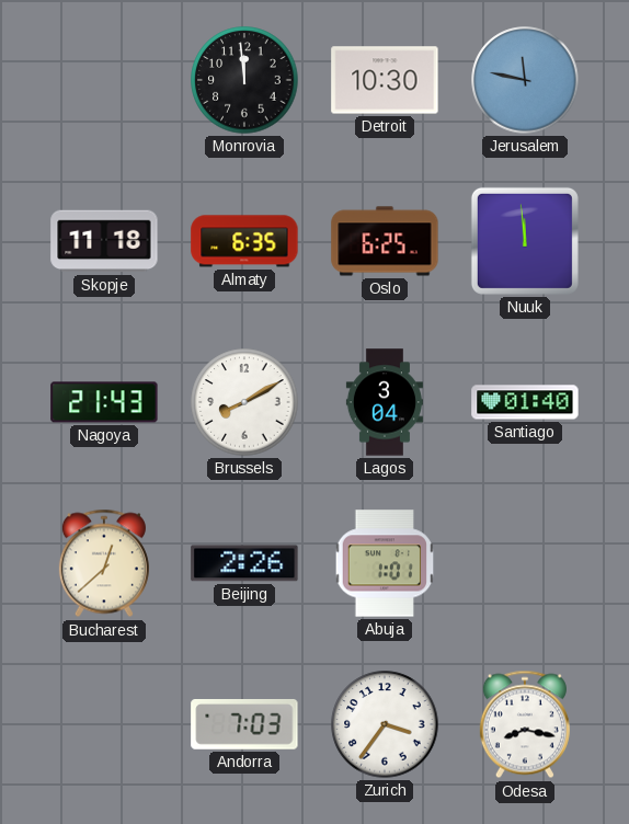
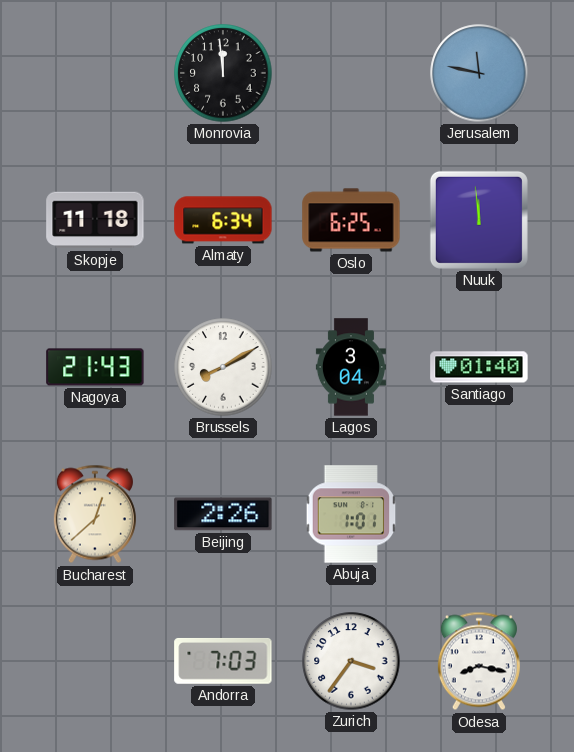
Detroit: 10:30 -> none (385, 80)
Almaty: 6:35 -> 6:34 (223, 220)
